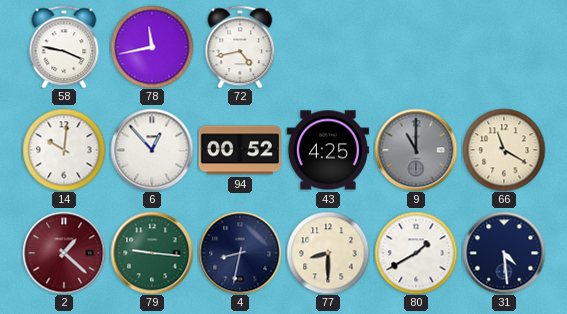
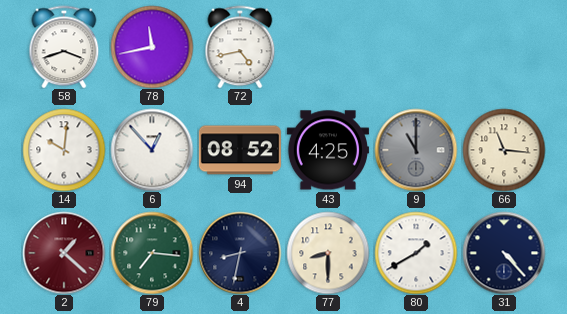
58: 3:47 -> 3:42 (64, 47)
94: 00:52 -> 08:52 (240, 150)
66: 11:20 -> 11:16 (504, 150)
79: 9:16 -> 7:16 (152, 253)
31: 4:29 -> 4:23 (504, 253)
